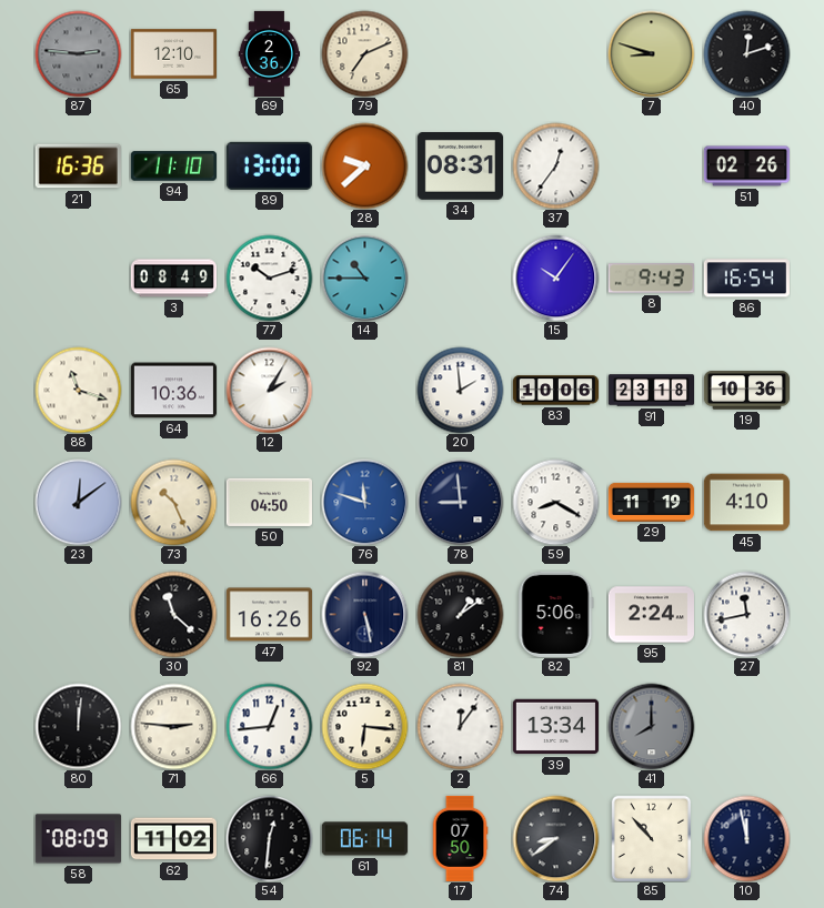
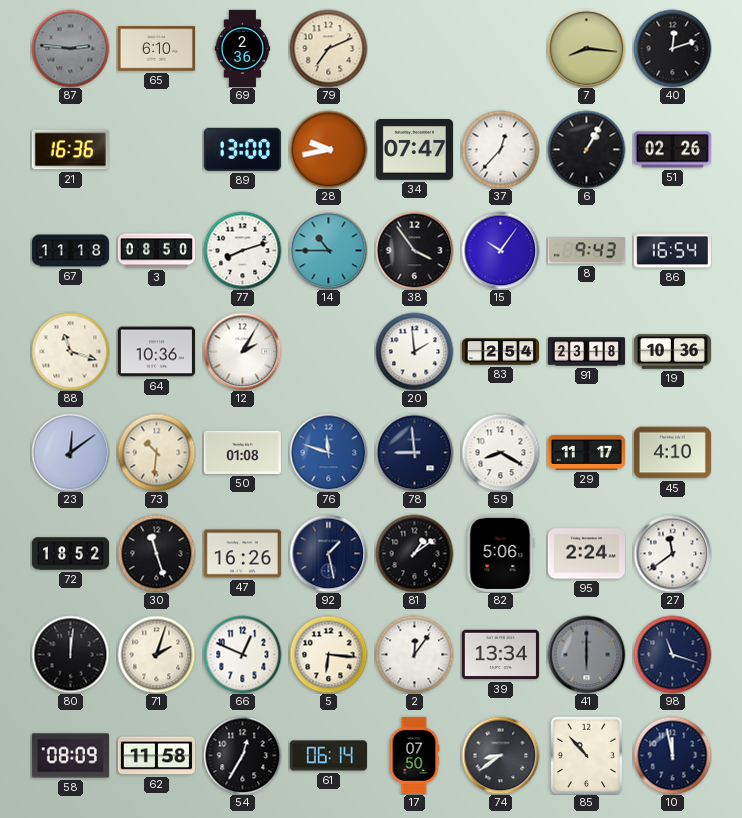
65: 12:10 -> 6:10 (156, 49)
7: 8:48 -> 8:16 (586, 48)
94: 11:10 -> none (173, 167)
28: 9:38 -> 9:43 (328, 149)
34: 08:31 -> 07:47 (414, 150)
37: 12:36 -> 12:37 (500, 149)
6: none -> 1:05 (586, 149)
67: none -> 11:18 (70, 251)
3: 08:49 -> 08:50 (156, 251)
77: 10:12 -> 8:12 (242, 250)
38: none -> 3:54 (414, 250)
83: 10:06 -> 2:54 (500, 352)
73: 10:26 -> 10:31 (156, 452)
50: 04:50 -> 01:08 (242, 452)
29: 11:19 -> 11:17 (586, 452)
72: none -> 18:52 (70, 554)
30: 11:22 -> 11:27 (156, 553)
92: 5:28 -> 1:28 (328, 553)
27: 11:43 -> 11:39 (672, 553)
71: 2:46 -> 2:03 (156, 654)
66: 12:44 -> 12:49 (242, 654)
41: 8:00 -> 6:00 (586, 654)
98: none -> 11:18 (672, 654)
62: 11:02 -> 11:58 (156, 756)
54: 12:31 -> 12:35 (242, 755)
